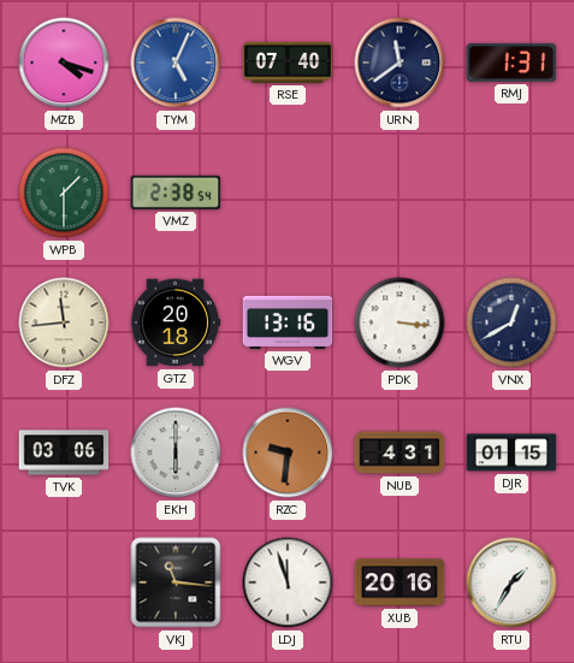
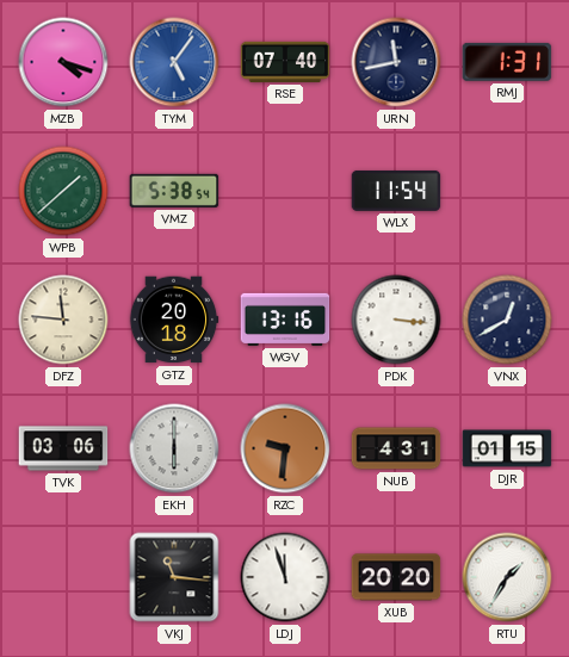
TYM: 5:04 -> 5:06 (174, 62)
URN: 11:39 -> 11:43 (396, 62)
WPB: 1:30 -> 1:38 (63, 191)
VMZ: 2:38 -> 5:38 (174, 191)
WLX: none -> 11:54 (396, 191)
DFZ: 11:44 -> 11:46 (63, 320)
XUB: 20:16 -> 20:20 (396, 577)
